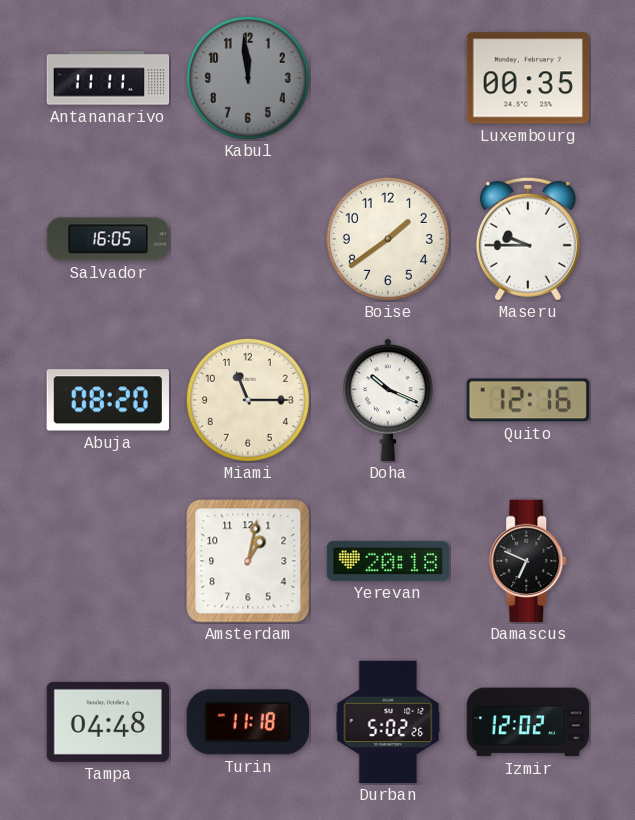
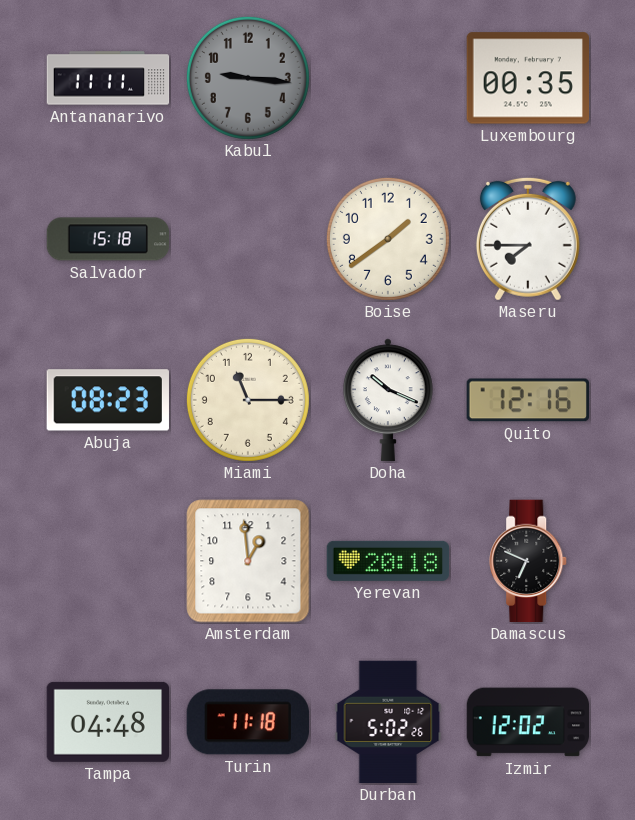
Kabul: 11:59 -> 9:16 (248, 78)
Salvador: 16:05 -> 15:18 (108, 239)
Maseru: 9:45 -> 7:45 (528, 239)
Abuja: 08:20 -> 08:23 (108, 400)
Amsterdam: 1:02 -> 12:59 (248, 561)
